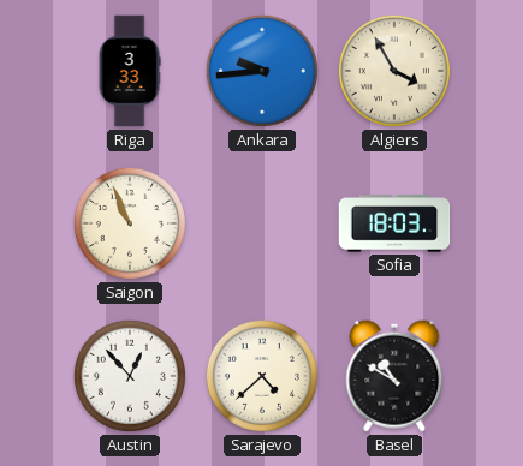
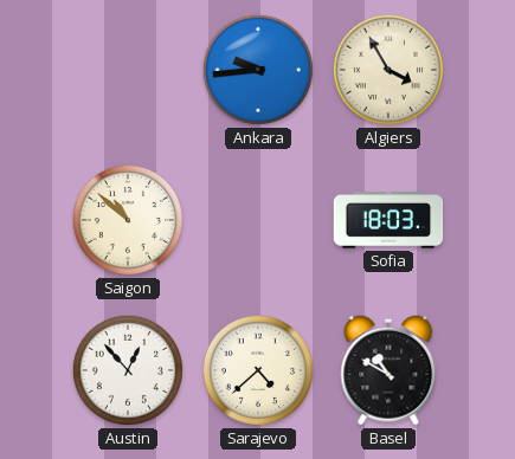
Riga: 3:33 -> none (130, 71)
Saigon: 10:56 -> 10:52 (128, 220)
